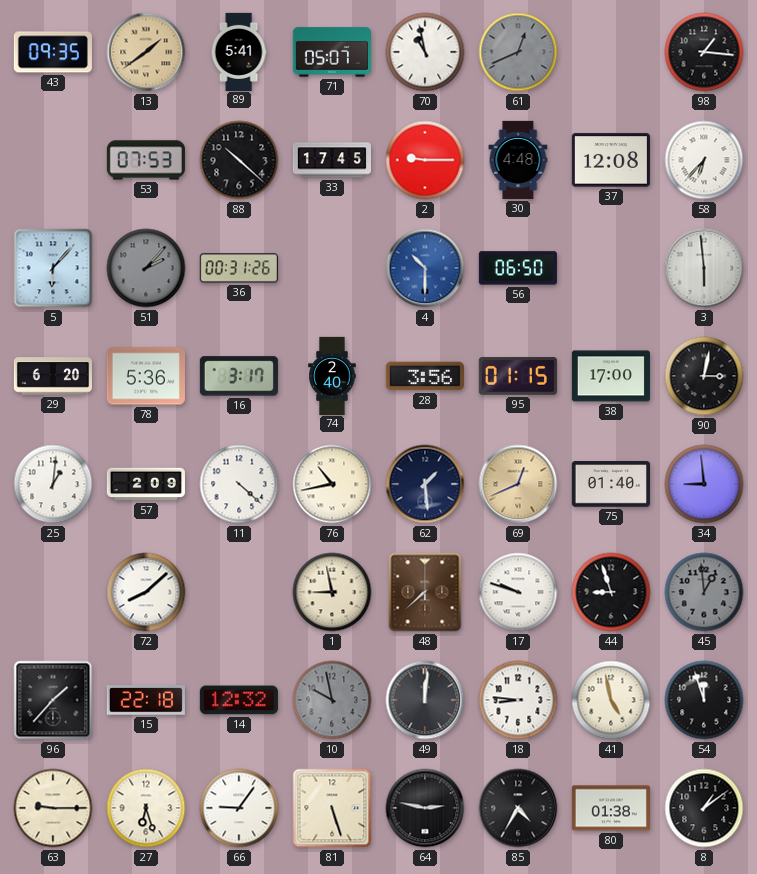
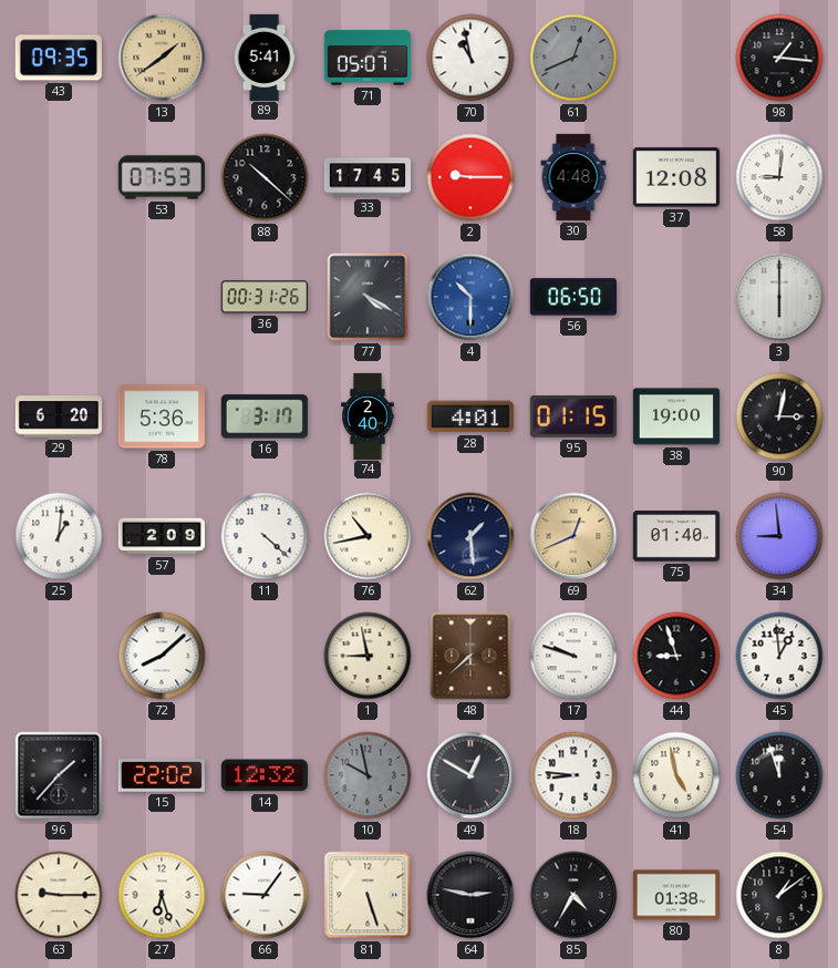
58: 6:37 -> 9:01 (779, 177)
5: 6:07 -> none (53, 268)
51: 2:07 -> none (146, 268)
77: none -> 4:20 (368, 297)
3: 5:59 -> 6:00 (779, 297)
28: 3:56 -> 4:01 (470, 416)
38: 17:00 -> 19:00 (676, 416)
45 dial: grey -> white (779, 656)
15: 22:18 -> 22:02 (162, 775)
49: 12:01 -> 12:50 (470, 775)
